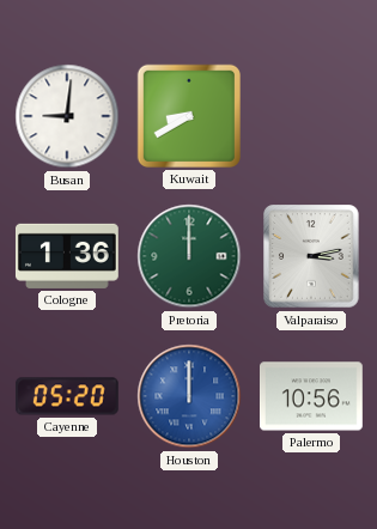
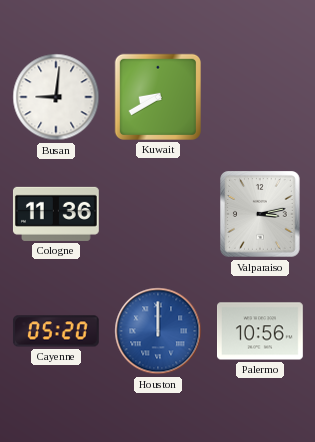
Cologne: 1:36 -> 11:36 (56, 214)
Pretoria: 12:00 -> none (189, 256)
